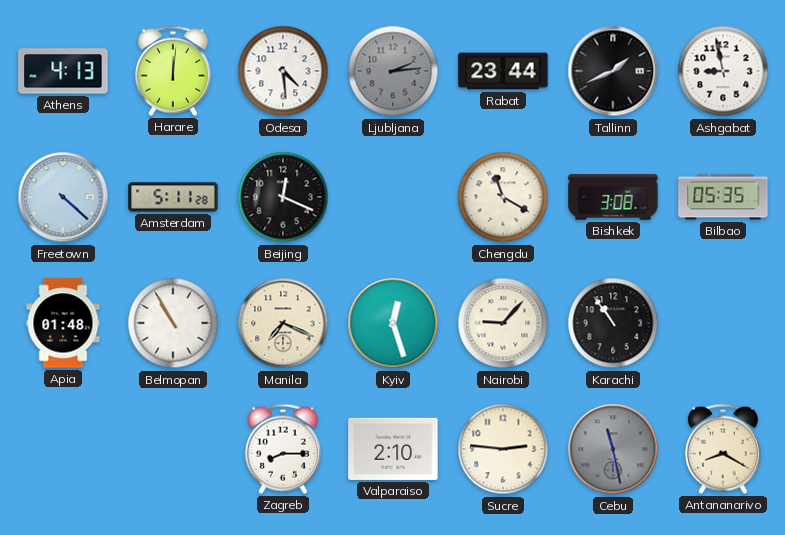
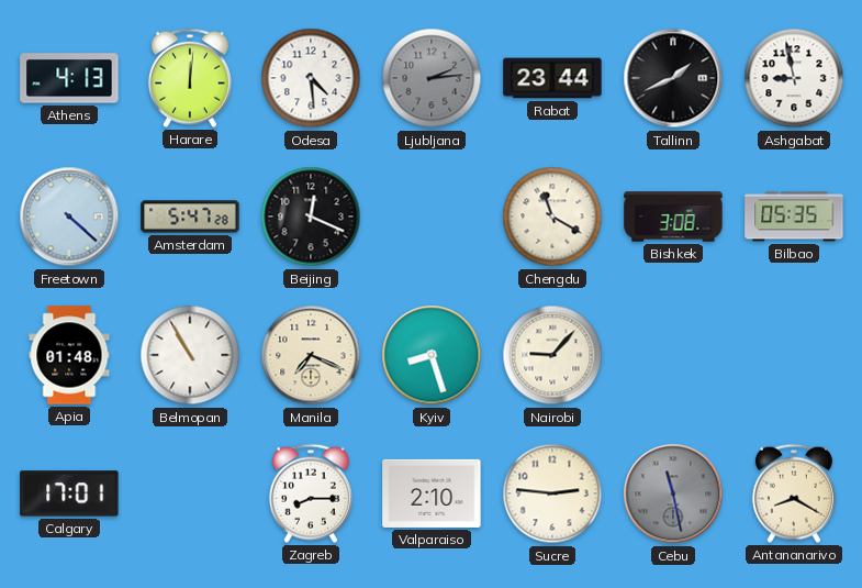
Amsterdam: 5:11 -> 5:47 (190, 217)
Kyiv: 12:27 -> 8:27 (432, 355)
Karachi: 10:54 -> none (613, 323)
Calgary: none -> 17:01 (69, 493)
